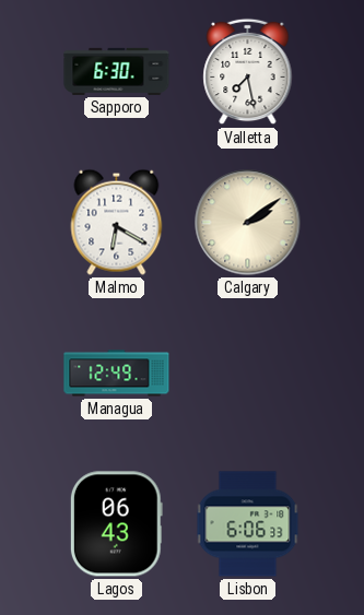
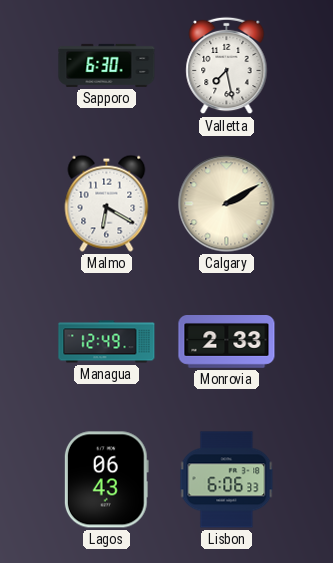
Calgary: 2:09 -> 2:10 (227, 204)
Monrovia: none -> 2:33 (227, 342)
